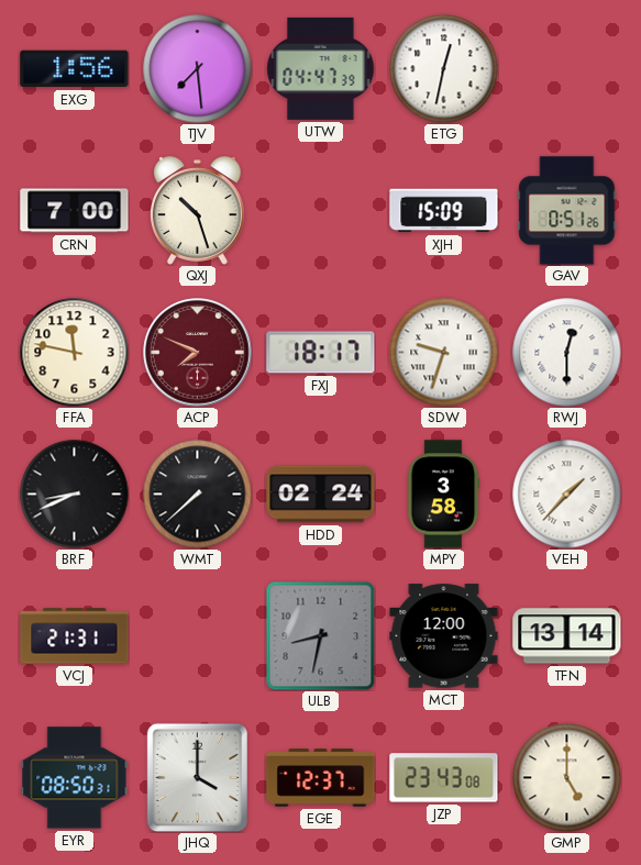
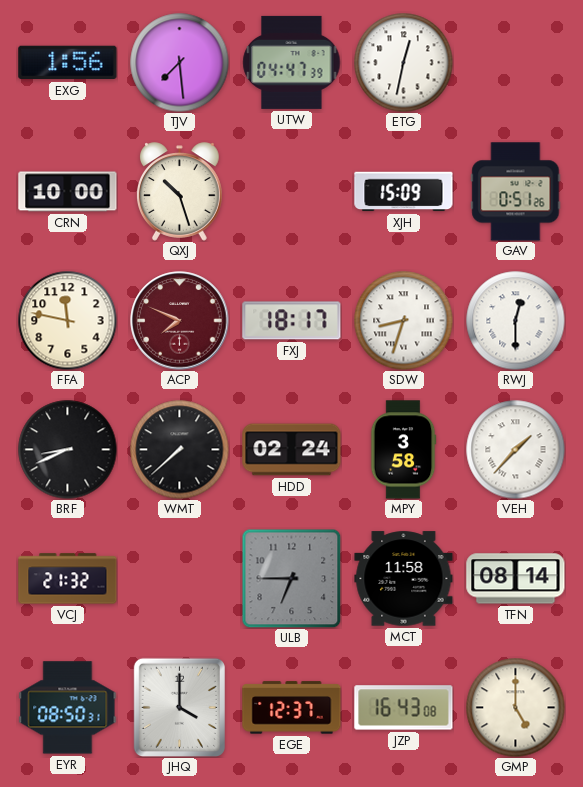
CRN: 7:00 -> 10:00 (68, 192)
SDW: 9:33 -> 8:33 (404, 321)
VCJ: 21:31 -> 21:32 (68, 579)
ULB: 8:32 -> 6:45 (291, 578)
MCT: 12:00 -> 11:58 (404, 579)
TFN: 13:14 -> 08:14 (516, 579)
JZP: 23:43 -> 16:43 (404, 708)
